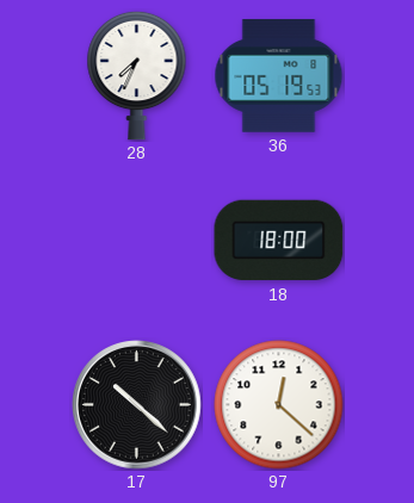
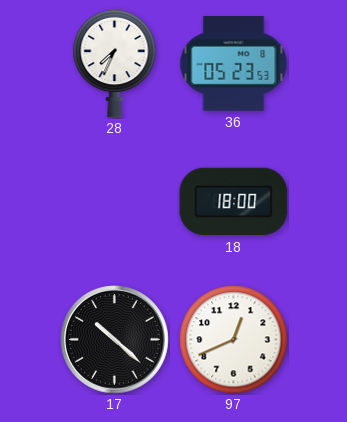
36: 05:19 -> 05:23 (234, 64)
97: 12:22 -> 12:41 (234, 340)
